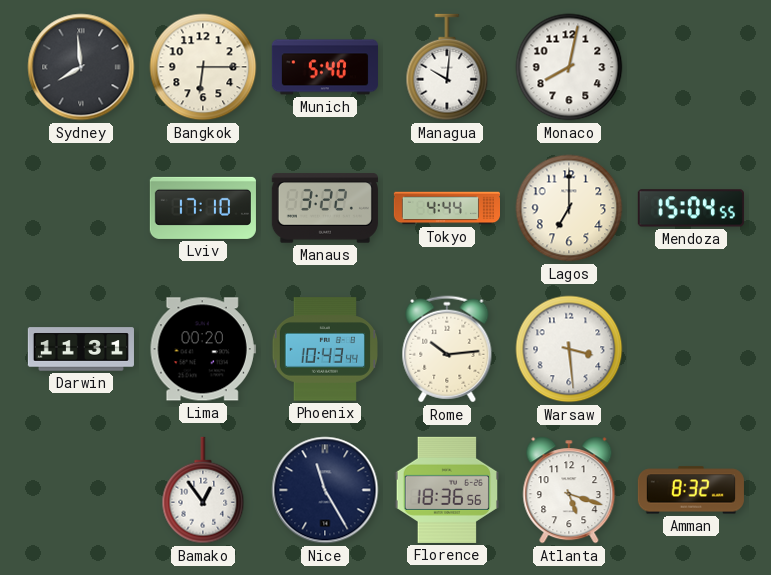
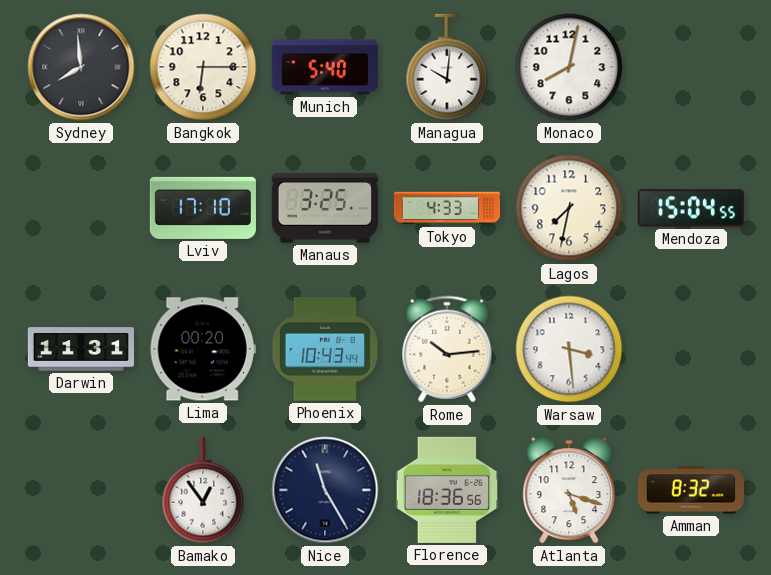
Manaus: 3:22 -> 3:25 (325, 208)
Tokyo: 4:44 -> 4:33 (446, 208)
Lagos: 7:00 -> 7:32 (569, 208)
